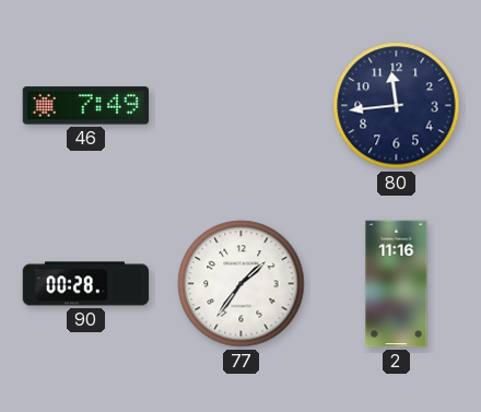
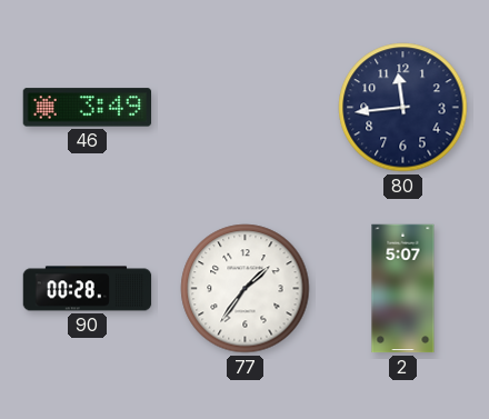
46: 7:49 -> 3:49 (88, 108)
2: 11:16 -> 5:07 (403, 289)
